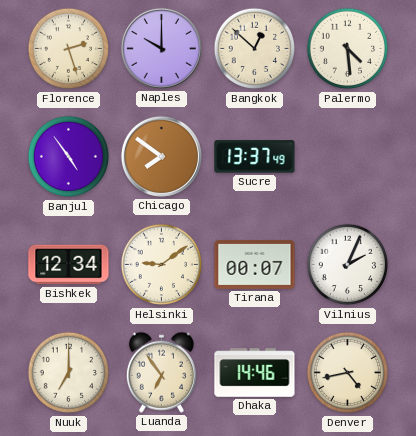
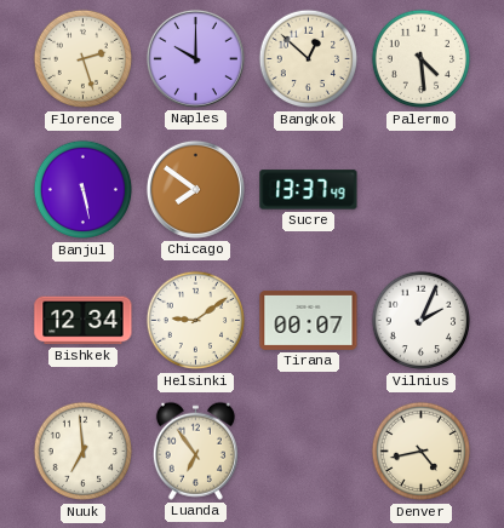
Banjul: 4:54 -> 5:28 (84, 190)
Nuuk: 7:00 -> 6:59 (84, 452)
Dhaka: 14:46 -> none (255, 373)
